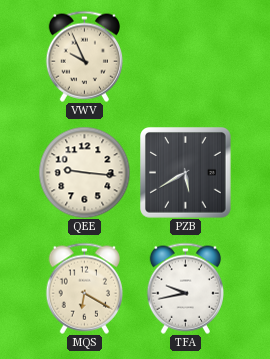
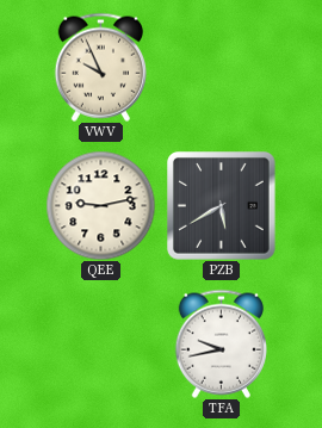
QEE: 9:16 -> 9:13 (100, 205)
MQS: 6:20 -> none (84, 288)
